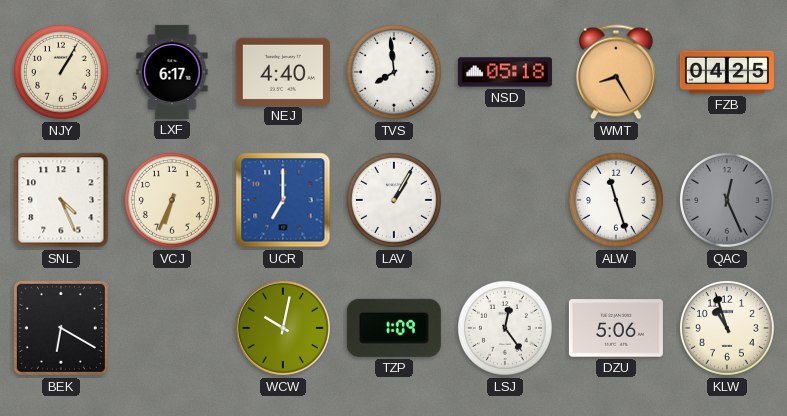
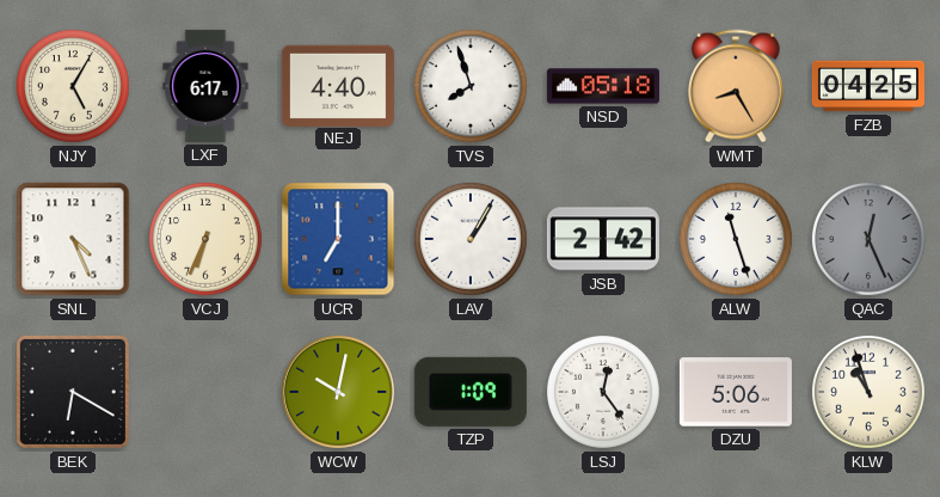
NJY: 1:05 -> 5:05 (73, 86)
TVS: 7:59 -> 7:57 (471, 86)
JSB: none -> 2:42 (603, 239)
